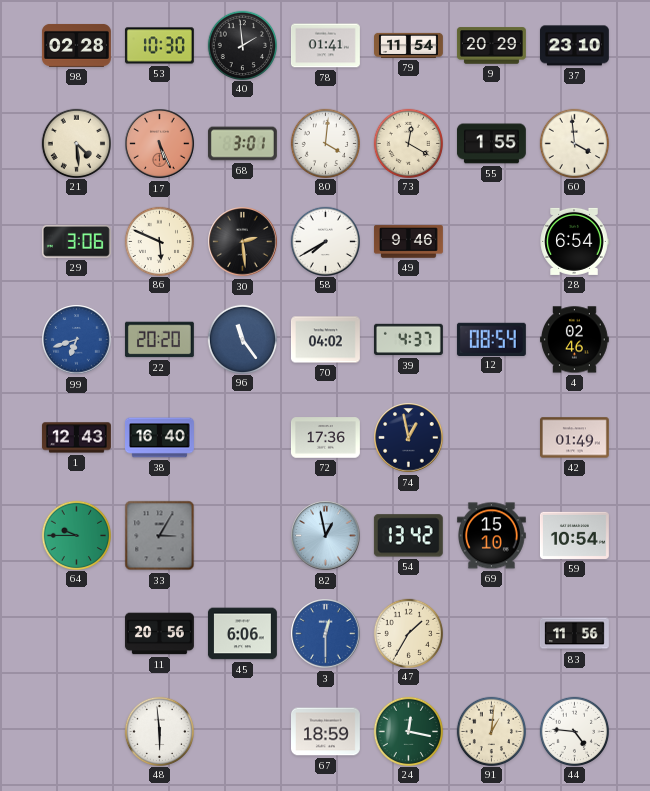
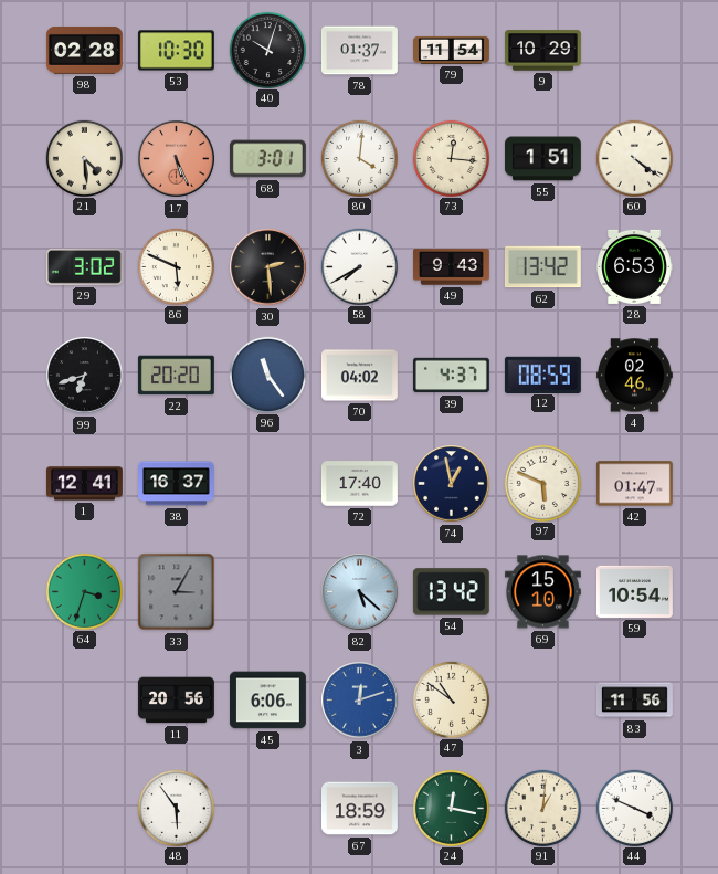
40: 1:59 -> 10:03 (267, 50)
78: 01:41 -> 01:37 (359, 51)
9: 20:29 -> 10:29 (543, 51)
37: 23:10 -> none (574, 46)
73: 12:20 -> 12:16 (451, 158)
55: 1:55 -> 1:51 (542, 159)
60: 3:59 -> 4:21 (634, 158)
29: 3:06 -> 3:02 (84, 267)
49: 9:46 -> 9:43 (452, 267)
62: none -> 13:42 (542, 267)
28: 6:54 -> 6:53 (634, 266)
99 dial: blue -> black (85, 376)
12: 08:54 -> 08:59 (542, 375)
1: 12:43 -> 12:41 (85, 484)
38: 16:40 -> 16:37 (177, 484)
72: 17:36 -> 17:40 (360, 484)
97: none -> 5:49 (542, 483)
42: 01:49 -> 01:47 (634, 484)
64: 9:45 -> 3:33 (84, 591)
82: 12:58 -> 5:22 (360, 592)
3: 12:30 -> 12:12 (360, 701)
47: 1:35 -> 10:51 (451, 699)
48: 5:59 -> 5:54 (176, 808)
44: 4:46 -> 3:49 (634, 808)
